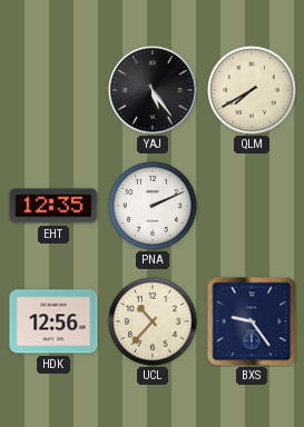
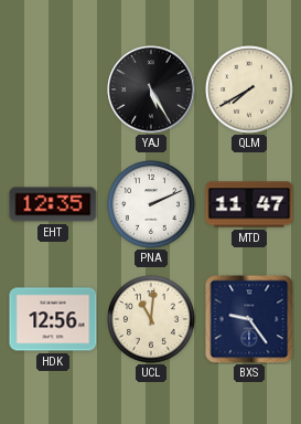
YAJ: 5:24 -> 5:25 (151, 89)
MTD: none -> 11:47 (249, 204)
UCL: 10:37 -> 11:01 (152, 320)
